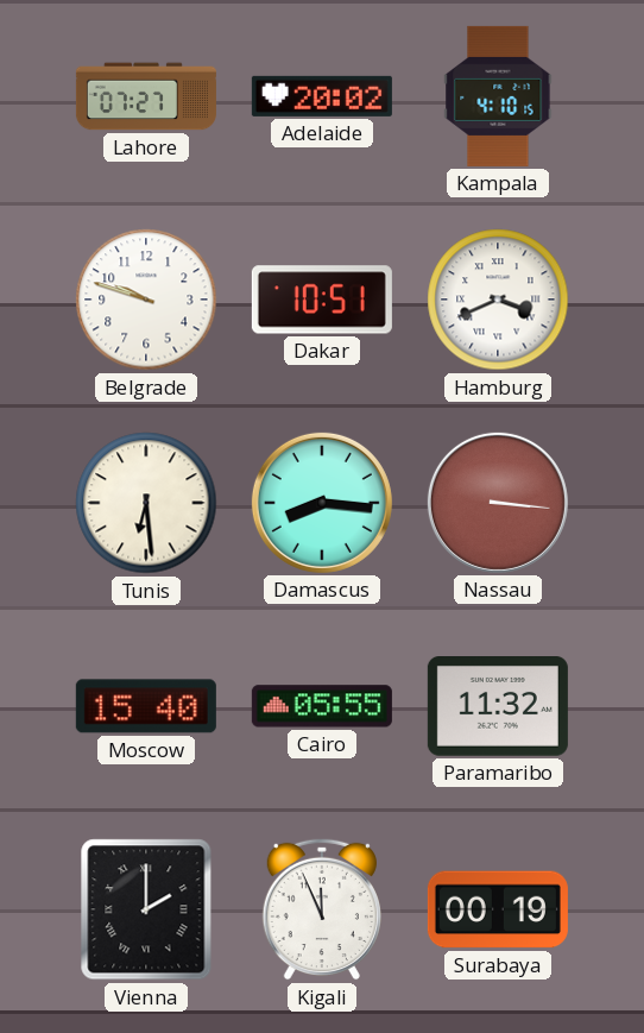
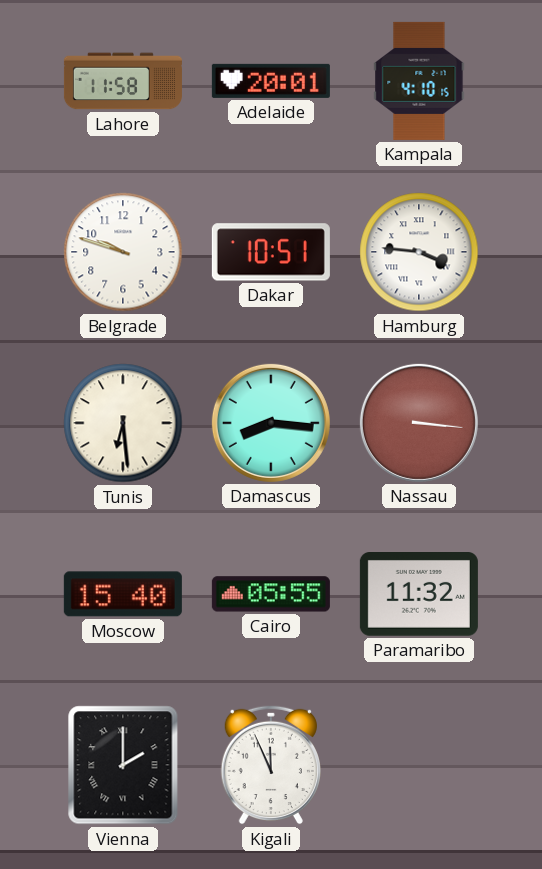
Lahore: 07:27 -> 11:58 (123, 81)
Adelaide: 20:02 -> 20:01 (271, 81)
Hamburg: 3:41 -> 3:46 (419, 252)
Surabaya: 00:19 -> none (498, 909)
